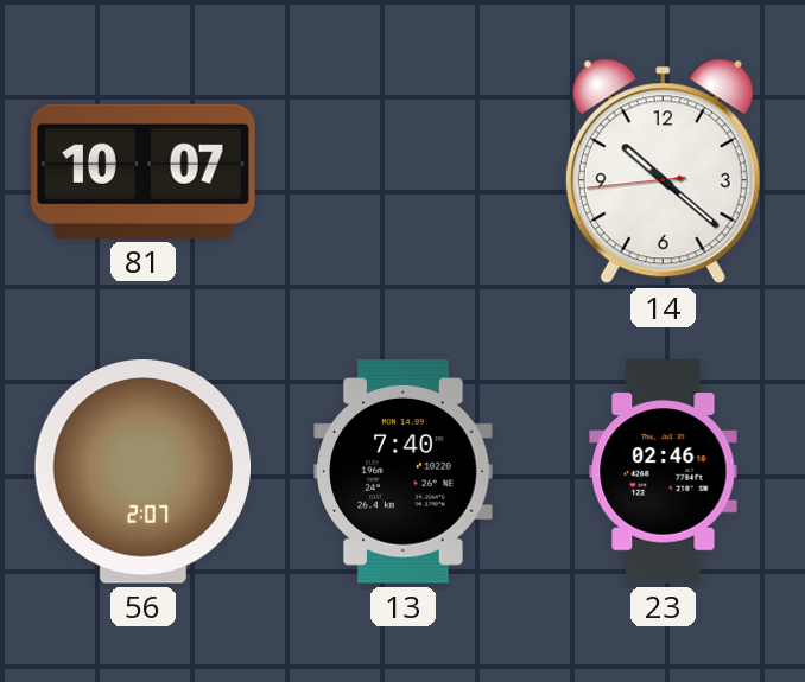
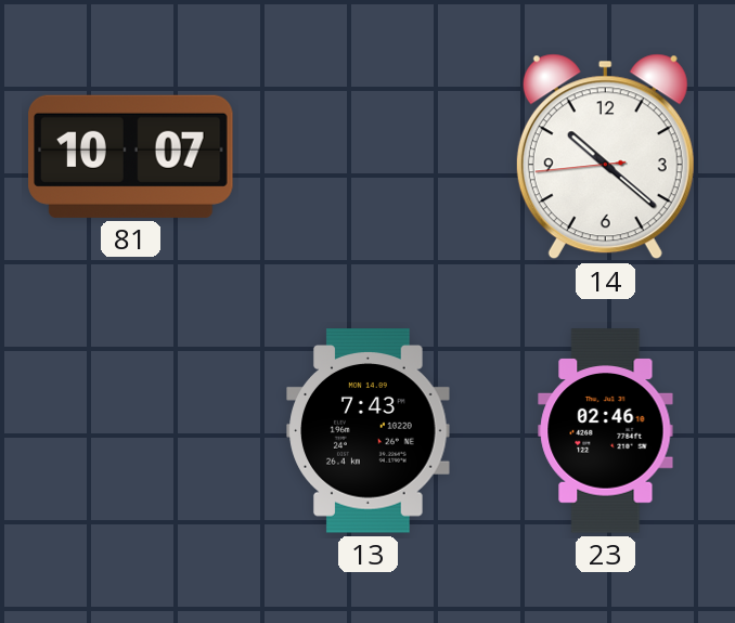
56: 2:07 -> none (142, 472)
13: 7:40 -> 7:43 (369, 431)
